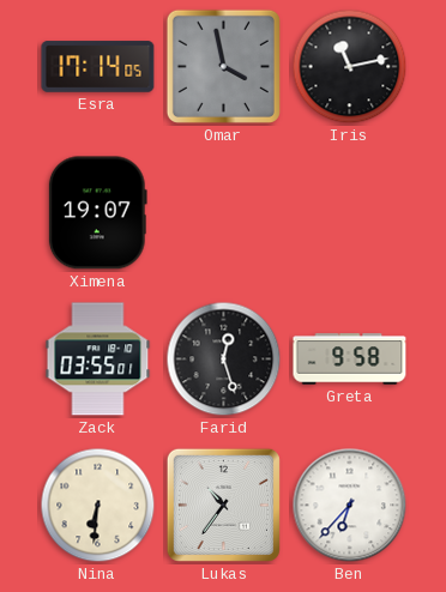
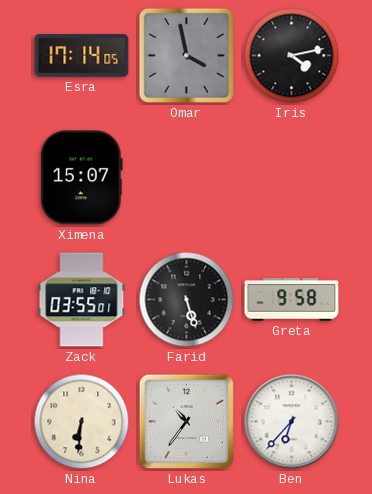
Iris: 11:13 -> 4:13 (292, 56)
Ximena: 19:07 -> 15:07 (81, 178)
Farid: 12:27 -> 5:27 (187, 300)
